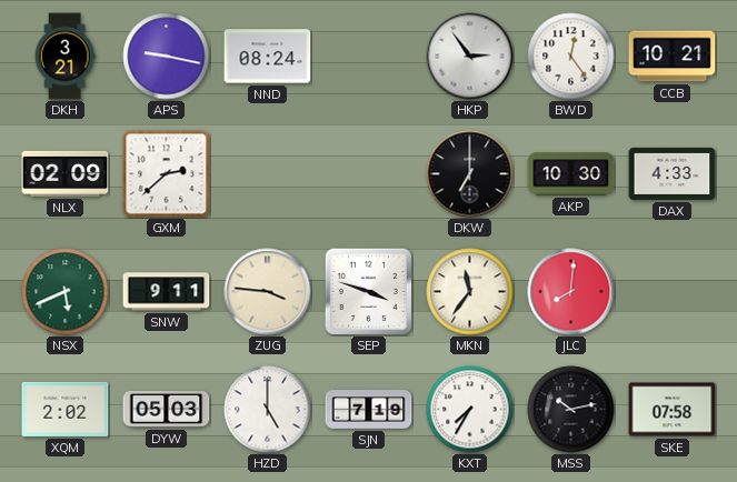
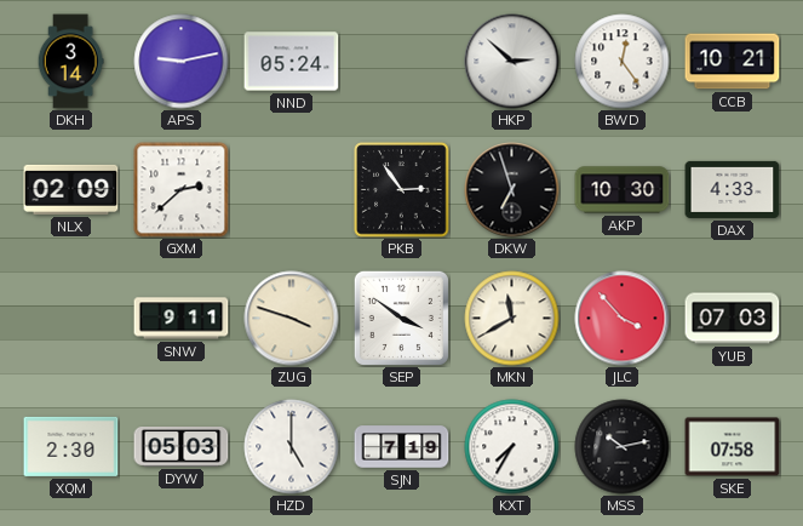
DKH: 3:21 -> 3:14 (70, 62)
APS: 9:17 -> 9:13 (182, 62)
NND: 08:24 -> 05:24 (292, 62)
HKP: 2:54 -> 2:52 (512, 62)
PKB: none -> 2:54 (402, 190)
DKW: 7:00 -> 6:57 (512, 190)
NSX: 5:41 -> none (66, 292)
ZUG: 3:46 -> 3:48 (292, 319)
SEP: 3:48 -> 3:51 (401, 318)
MKN: 11:36 -> 11:40 (512, 319)
JLC: 8:01 -> 3:53 (623, 319)
YUB: none -> 07:03 (733, 319)
XQM: 2:02 -> 2:30 (71, 446)
